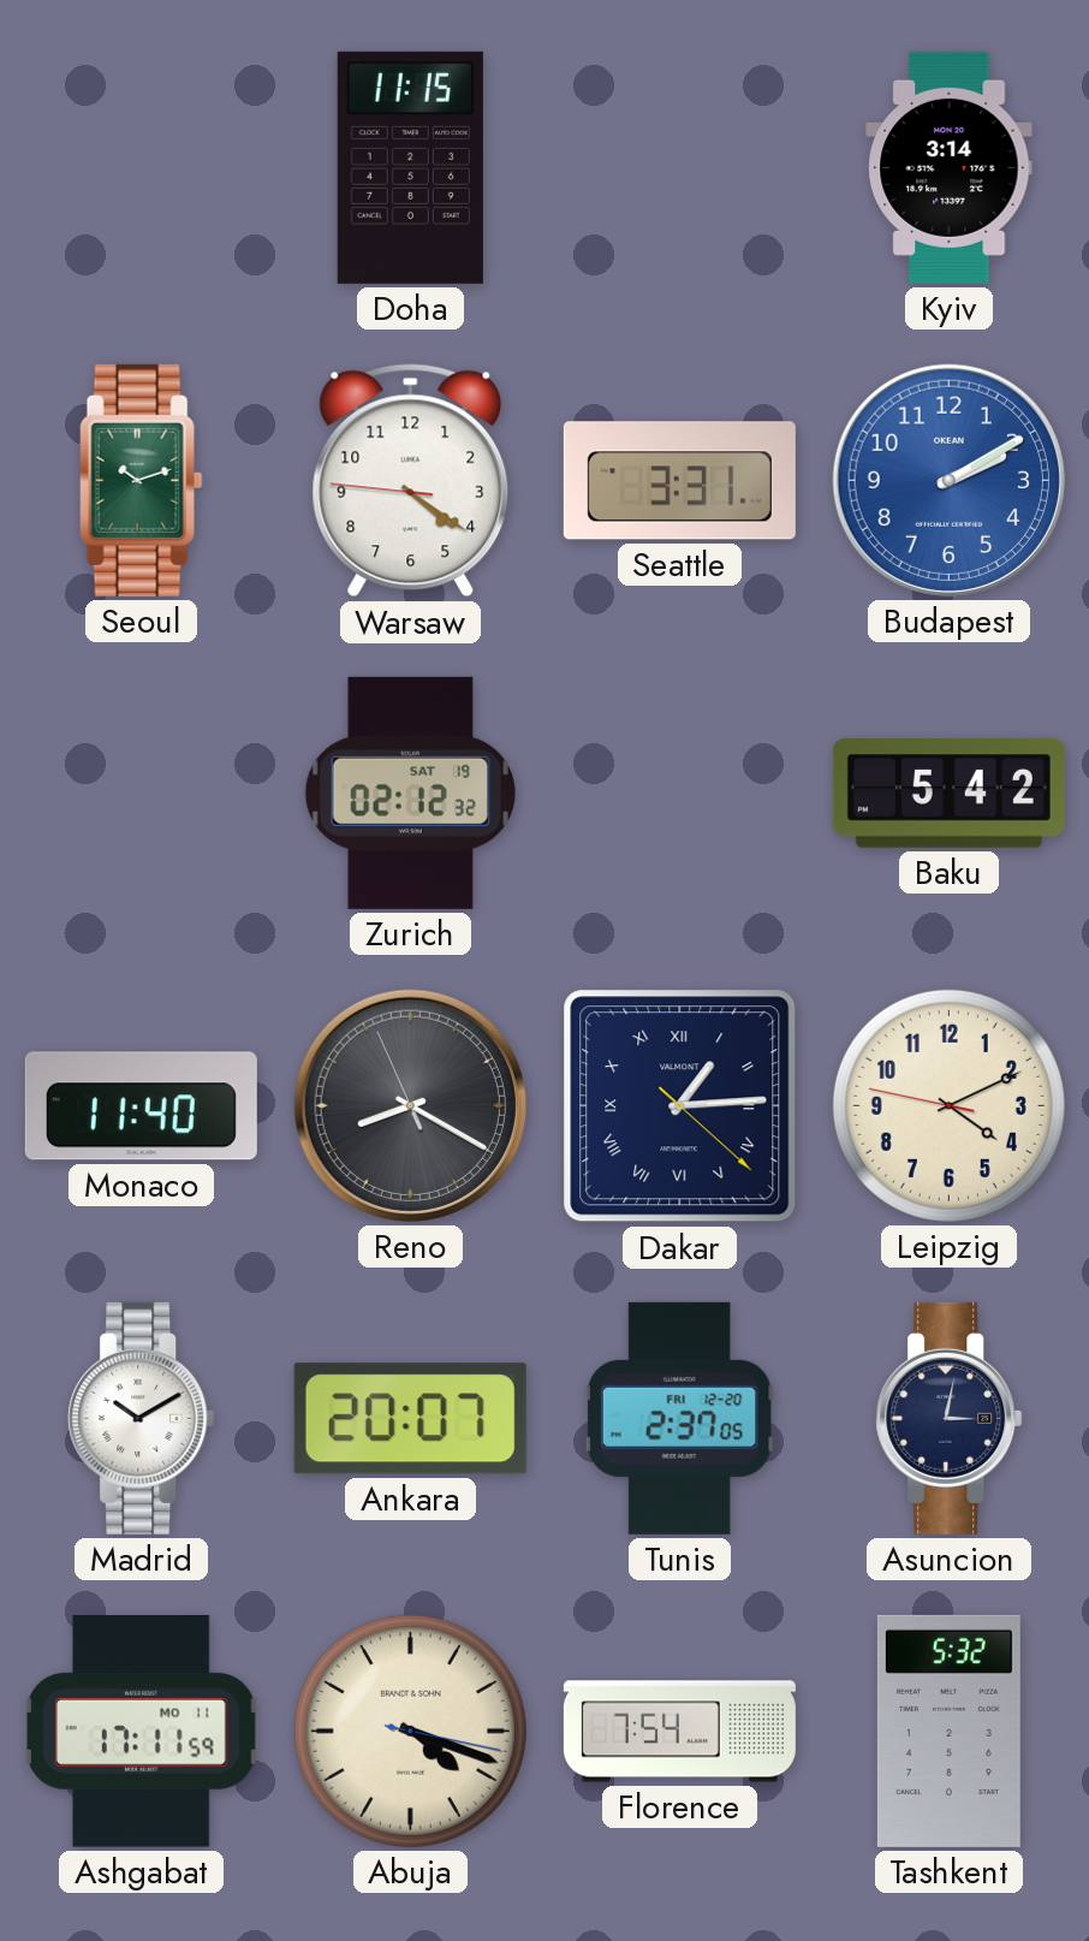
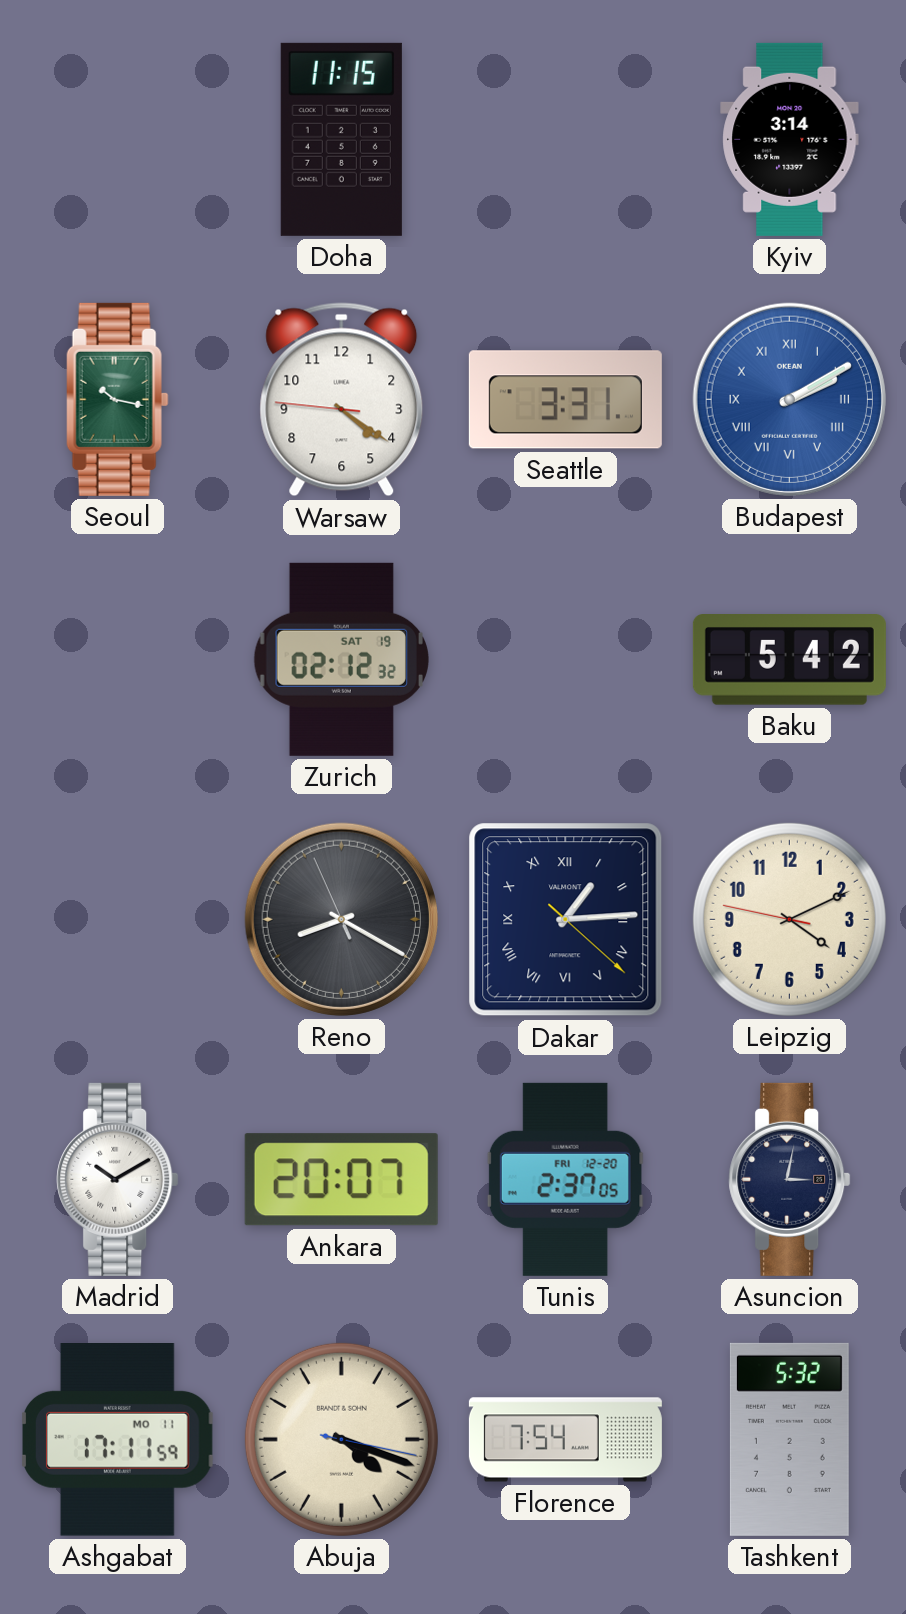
Seoul: 10:12 -> 10:17 (118, 399)
Budapest numerals: Arabic -> Roman (789, 399)
Monaco: 11:40 -> none (141, 1106)
